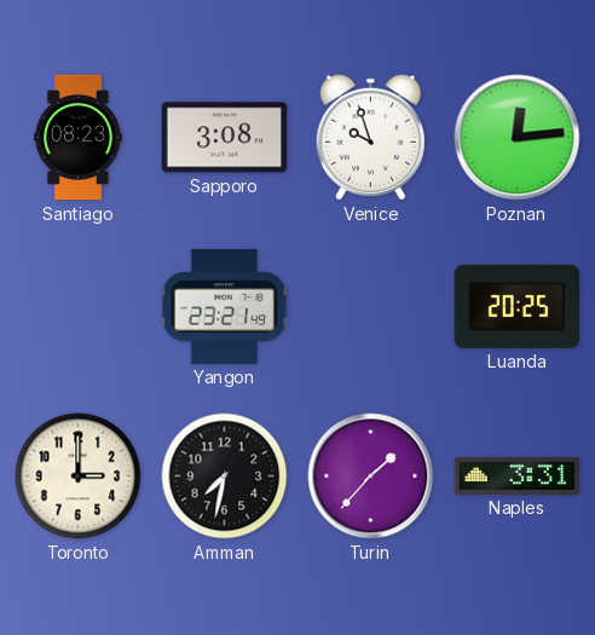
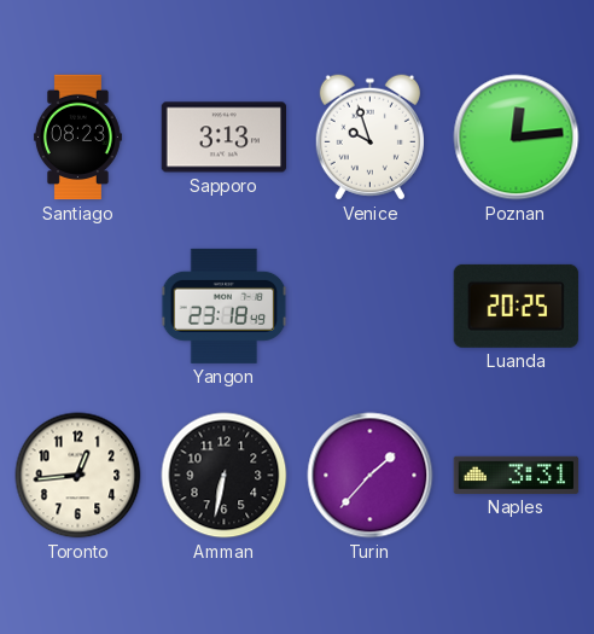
Sapporo: 3:08 -> 3:13 (225, 138)
Yangon: 23:21 -> 23:18 (225, 306)
Toronto: 3:00 -> 12:44 (78, 476)
Amman: 7:32 -> 6:32 (225, 476)
